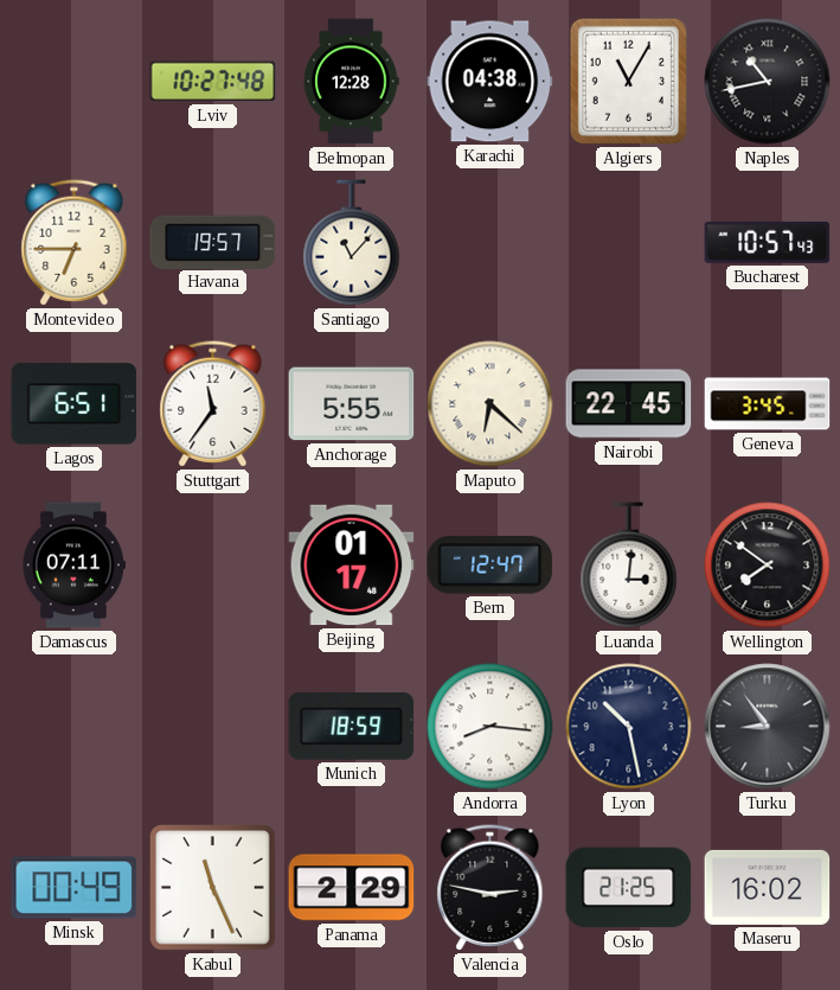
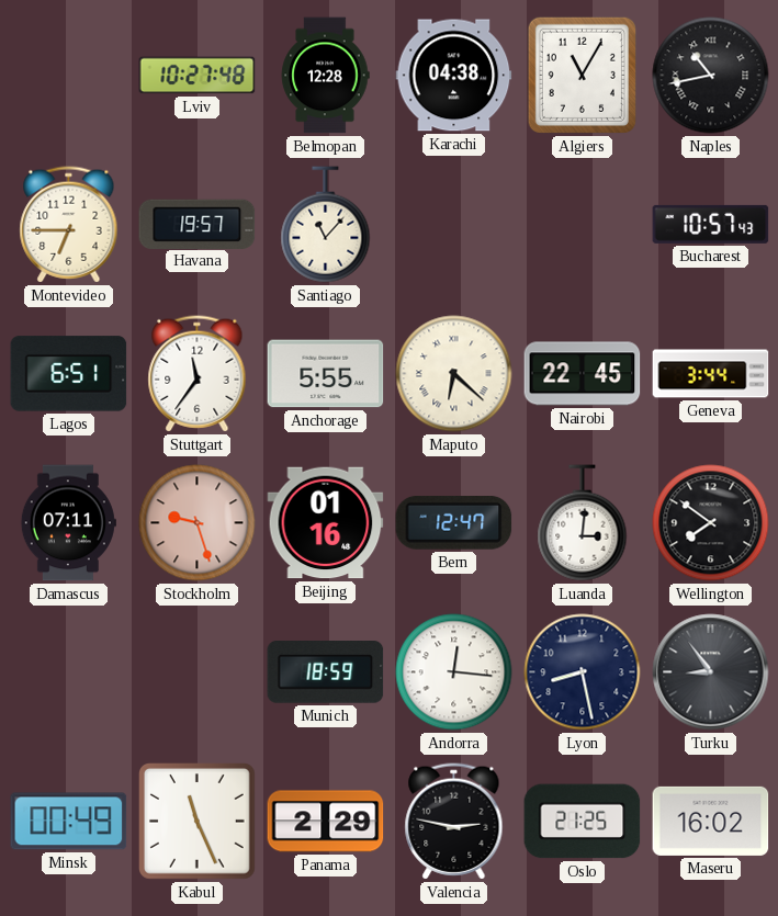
Geneva: 3:45 -> 3:44 (711, 374)
Stockholm: none -> 9:27 (198, 523)
Beijing: 01:17 -> 01:16 (326, 523)
Andorra: 8:16 -> 12:16 (454, 672)
Lyon: 10:28 -> 8:28 (583, 672)
